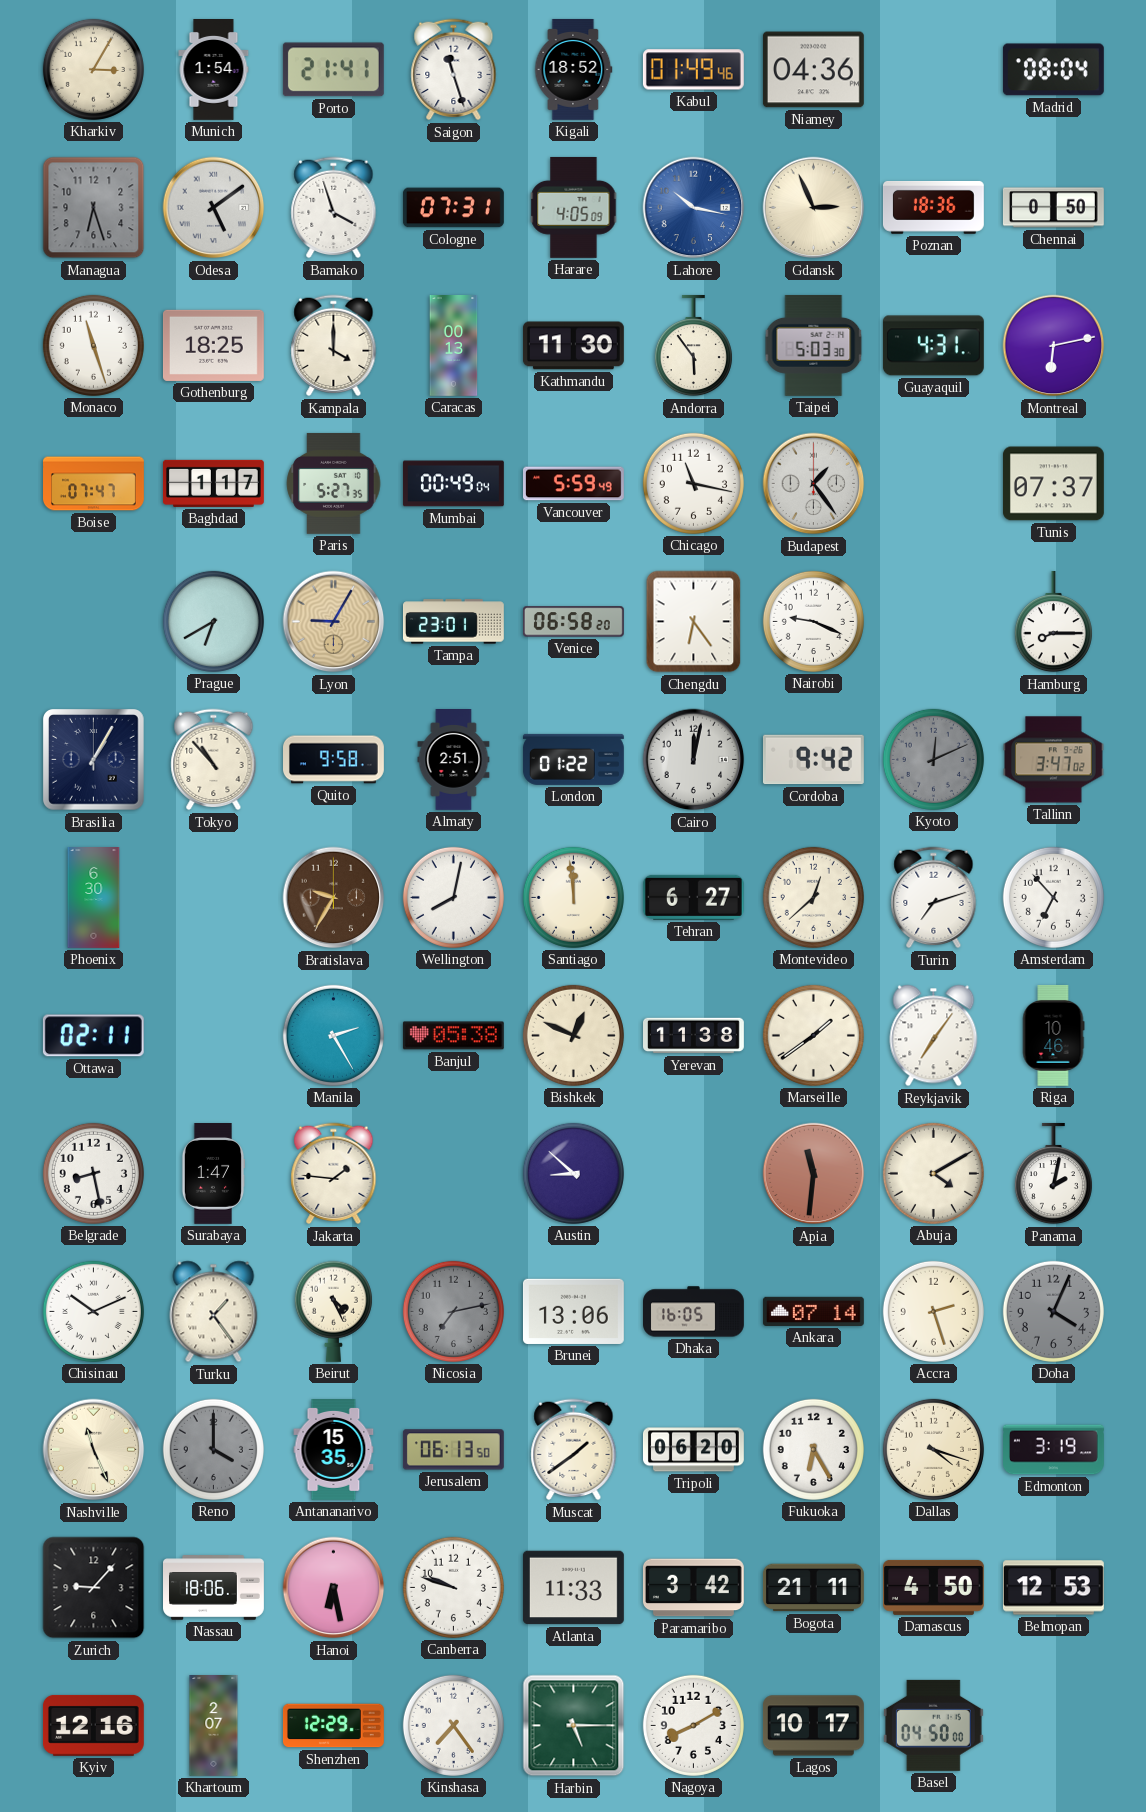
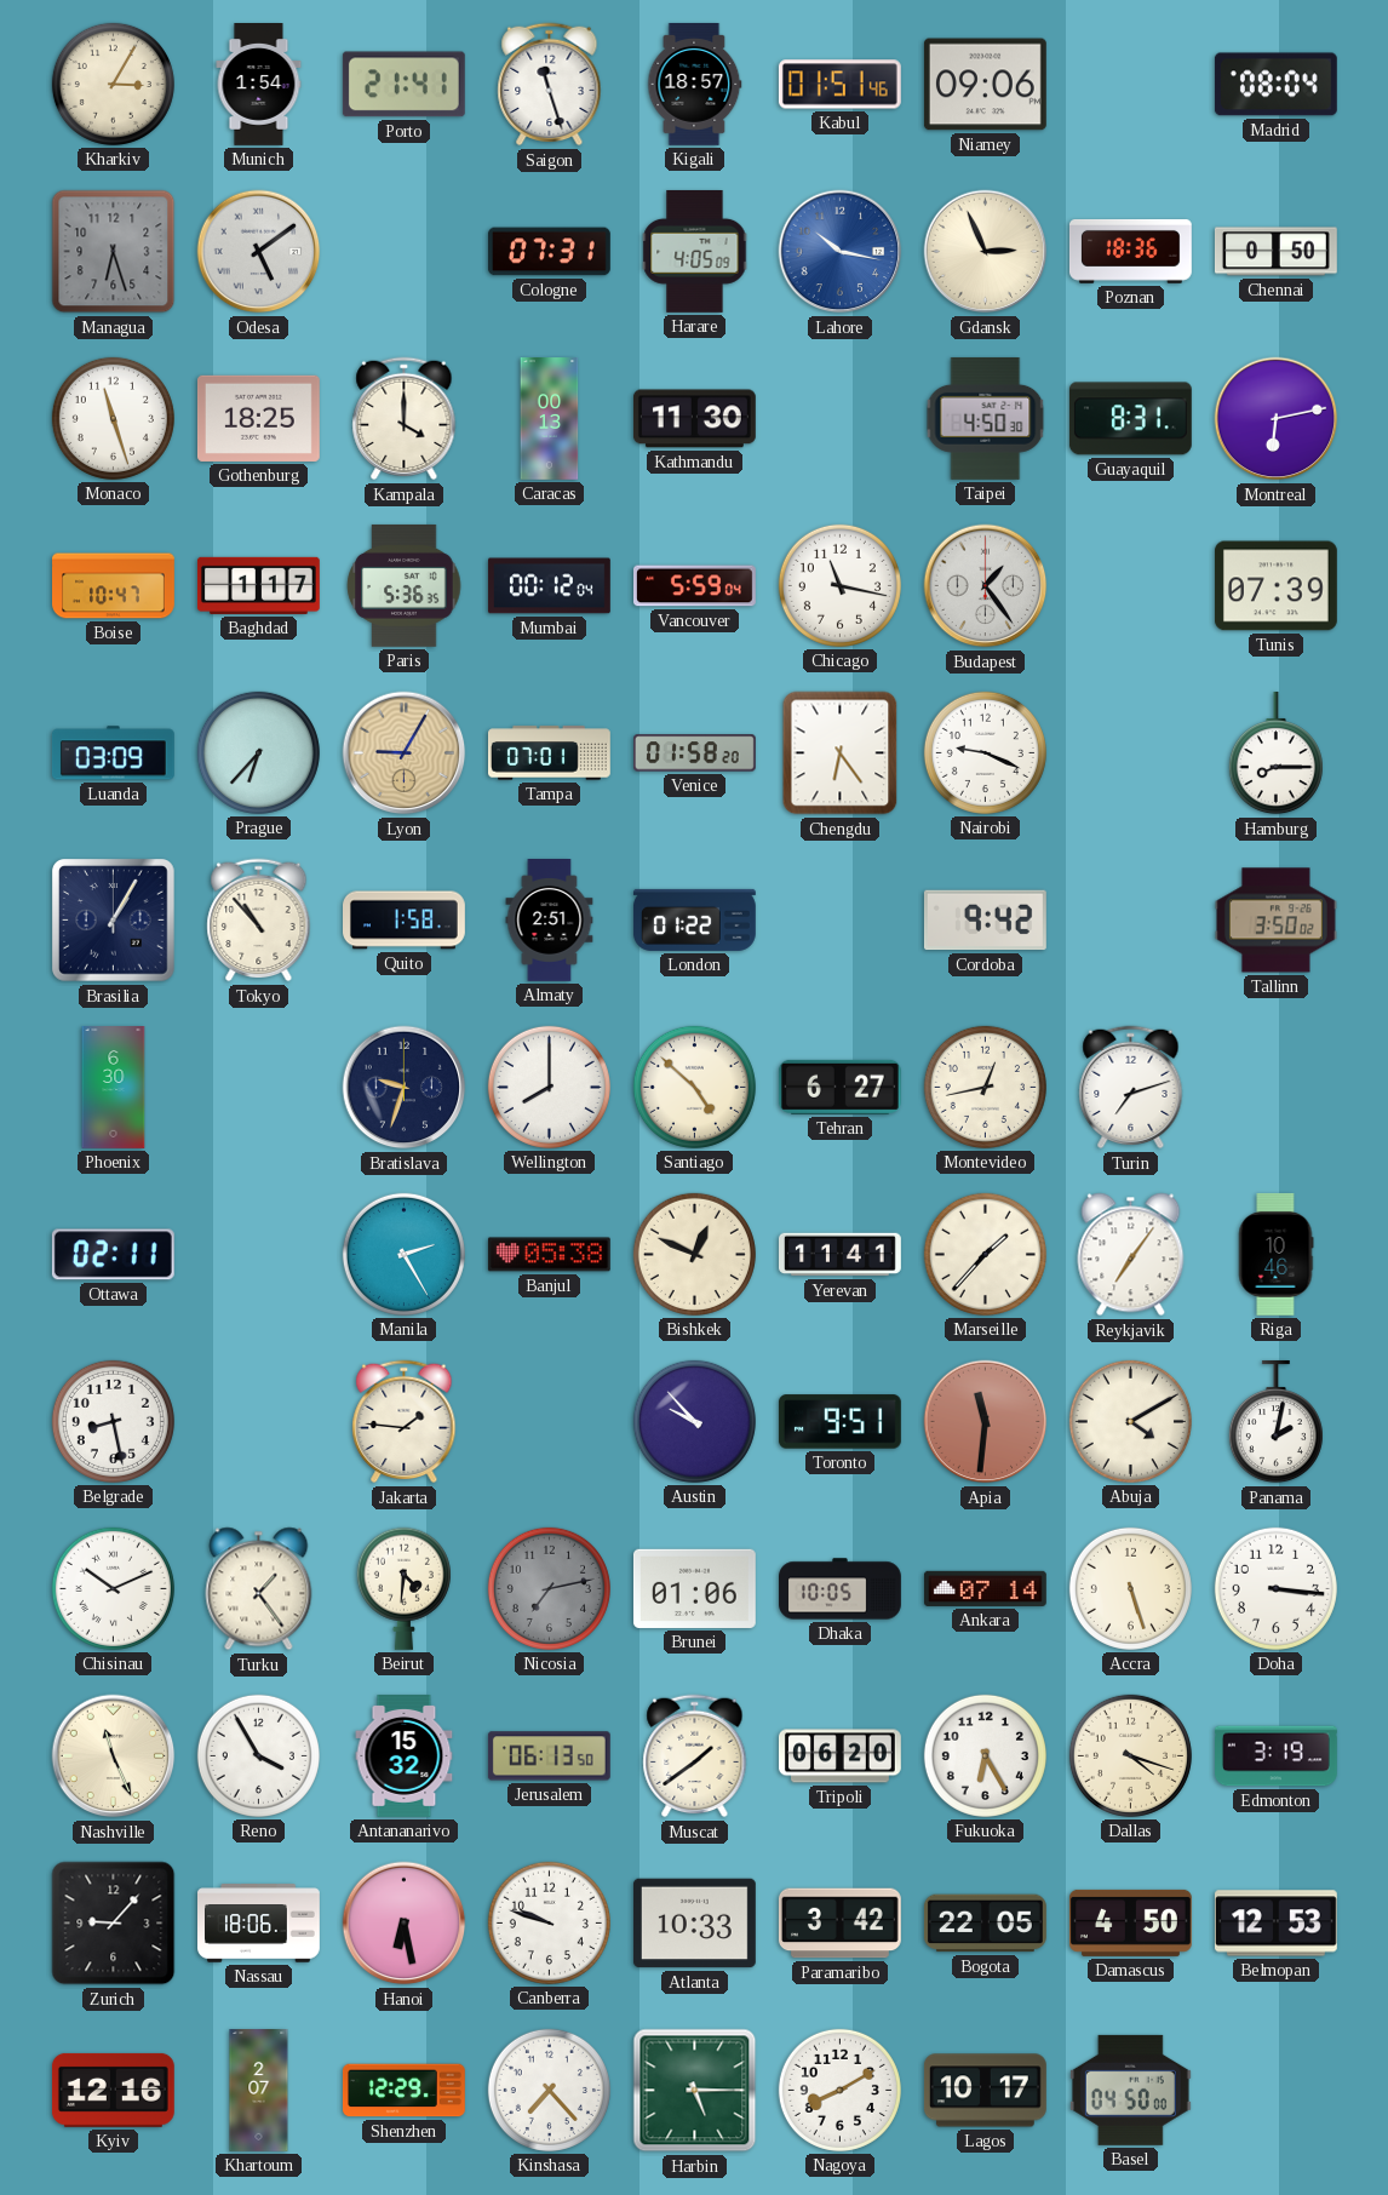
Kigali: 18:52 -> 18:57 (695, 84)
Kabul: 01:49 -> 01:51 (839, 85)
Niamey: 04:36 -> 09:06 (985, 85)
Bamako: 3:57 -> none (334, 208)
Andorra: 5:54 -> none (693, 346)
Taipei: 5:03 -> 4:50 (986, 418)
Guayaquil: 4:31 -> 8:31 (1130, 419)
Boise: 07:47 -> 10:47 (114, 586)
Paris: 5:27 -> 5:36 (405, 585)
Mumbai: 00:49 -> 00:12 (549, 586)
Vancouver: 5:59:49 -> 5:59:04 (695, 586)
Tunis: 07:37 -> 07:39 (1275, 586)
Luanda: none -> 03:09 (113, 753)
Prague: 6:40 -> 6:37 (258, 752)
Tampa: 23:01 -> 07:01 (550, 753)
Venice: 06:58 -> 01:58 (695, 753)
Quito: 9:58 -> 1:58 (405, 921)
Cairo: 12:02 -> none (694, 760)
Kyoto: 12:11 -> none (933, 759)
Tallinn: 3:47 -> 3:50 (1275, 921)
Bratislava: 9:35 -> 9:33 (405, 1088)
Bratislava dial: brown -> navy (405, 1088)
Wellington: 8:02 -> 8:00 (549, 1087)
Santiago: 11:59 -> 4:52 (694, 1087)
Montevideo: 12:38 -> 12:43 (985, 1087)
Amsterdam: 6:53 -> none (1053, 897)
Yerevan: 11:38 -> 11:41 (841, 1255)
Marseille: 1:39 -> 1:37 (985, 1254)
Surabaya: 1:47 -> none (213, 1174)
Austin: 8:52 -> 9:53 (694, 1421)
Toronto: none -> 9:51 (839, 1422)
Beirut: 4:26 -> 4:31 (403, 1588)
Brunei: 13:06 -> 01:06 (694, 1588)
Dhaka: 16:05 -> 10:05 (841, 1589)
Accra: 2:27 -> 5:27 (1130, 1588)
Doha: 4:04 -> 3:16 (1275, 1588)
Doha dial: grey -> white (1275, 1588)
Reno: 4:00 -> 3:55 (258, 1755)
Reno dial: grey -> white (258, 1755)
Antananarivo: 15:35 -> 15:32 (405, 1756)
Atlanta: 11:33 -> 10:33 (694, 1924)
Bogota: 21:11 -> 22:05 (985, 1924)
Kinshasa: 7:24 -> 7:23 (549, 2090)
